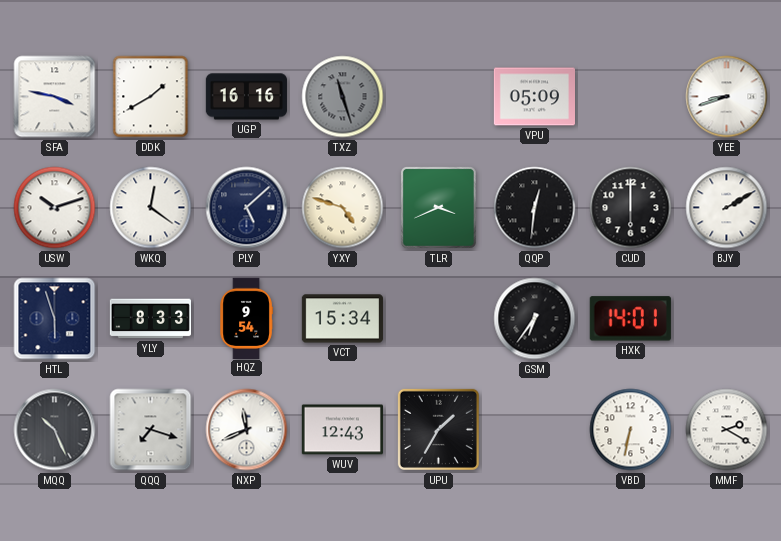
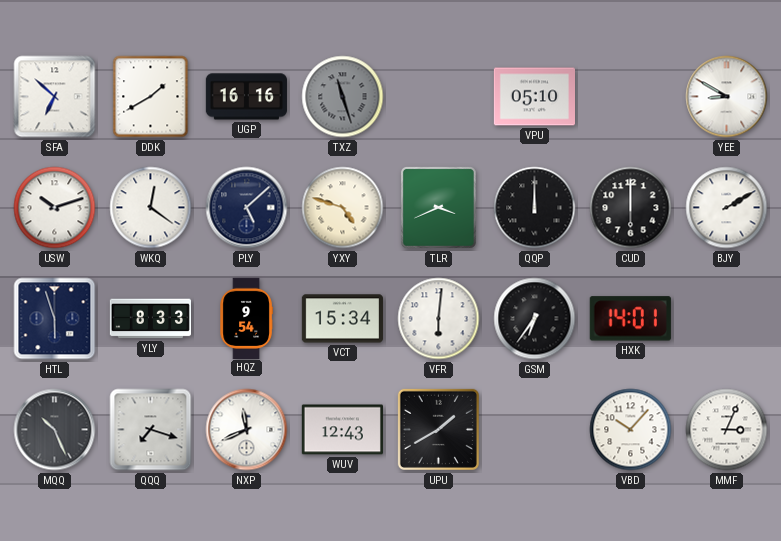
SFA: 3:47 -> 6:52 (55, 97)
VPU: 05:09 -> 05:10 (534, 97)
YEE: 8:42 -> 8:50 (727, 97)
QQP: 12:31 -> 12:00 (535, 208)
VFR: none -> 6:01 (439, 319)
UPU: 1:35 -> 1:40 (438, 429)
VBD: 6:32 -> 10:07 (631, 430)
MMF: 2:20 -> 3:04 (727, 430)
